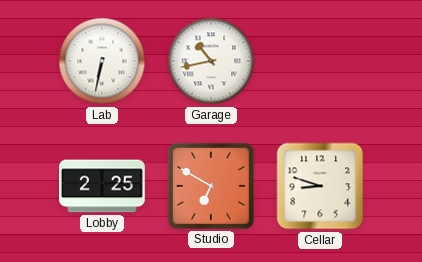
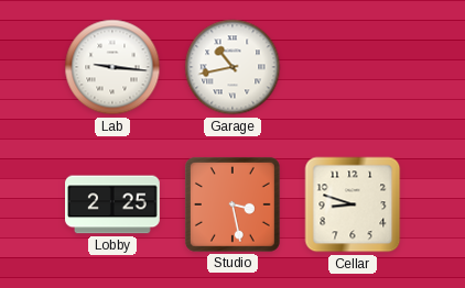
Lab: 6:32 -> 9:16 (112, 67)
Studio: 6:50 -> 3:28 (233, 204)
